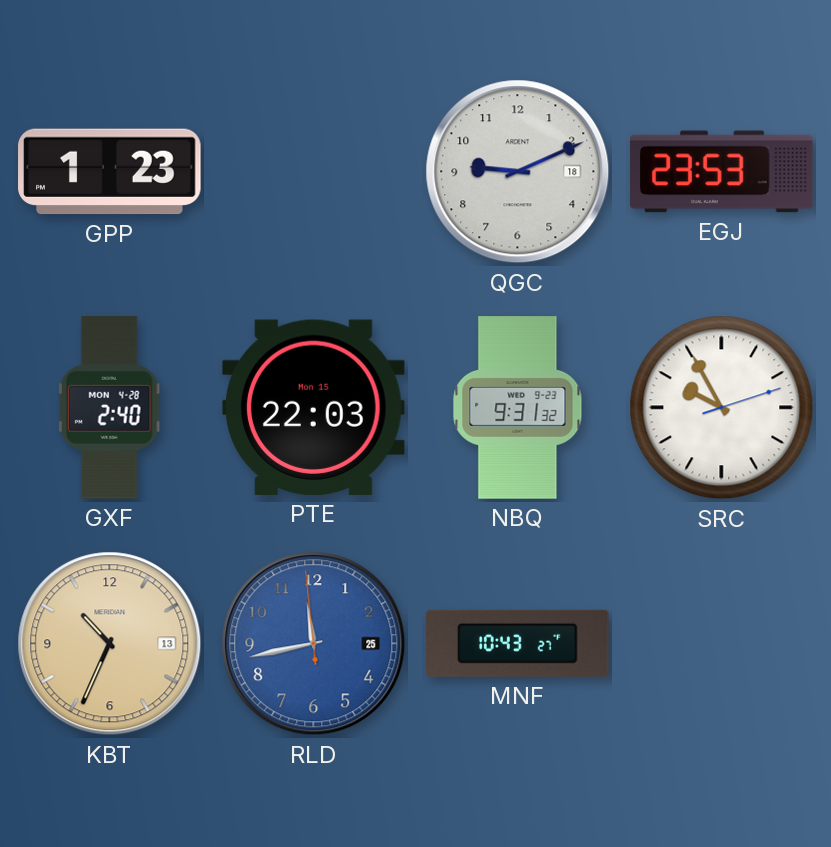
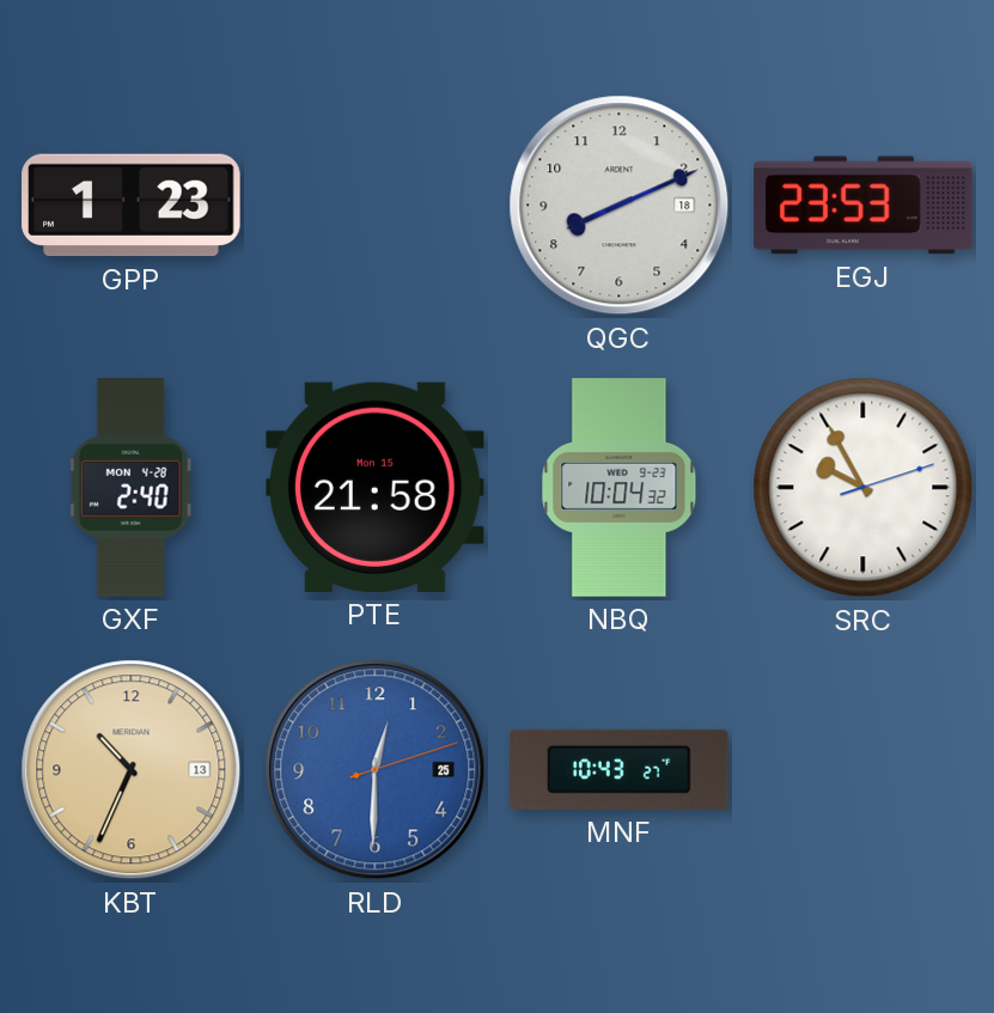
QGC: 9:11 -> 8:11 (620, 206)
PTE: 22:03 -> 21:58 (376, 487)
NBQ: 9:31 -> 10:04 (620, 488)
RLD: 11:42 -> 12:30 (376, 770)
